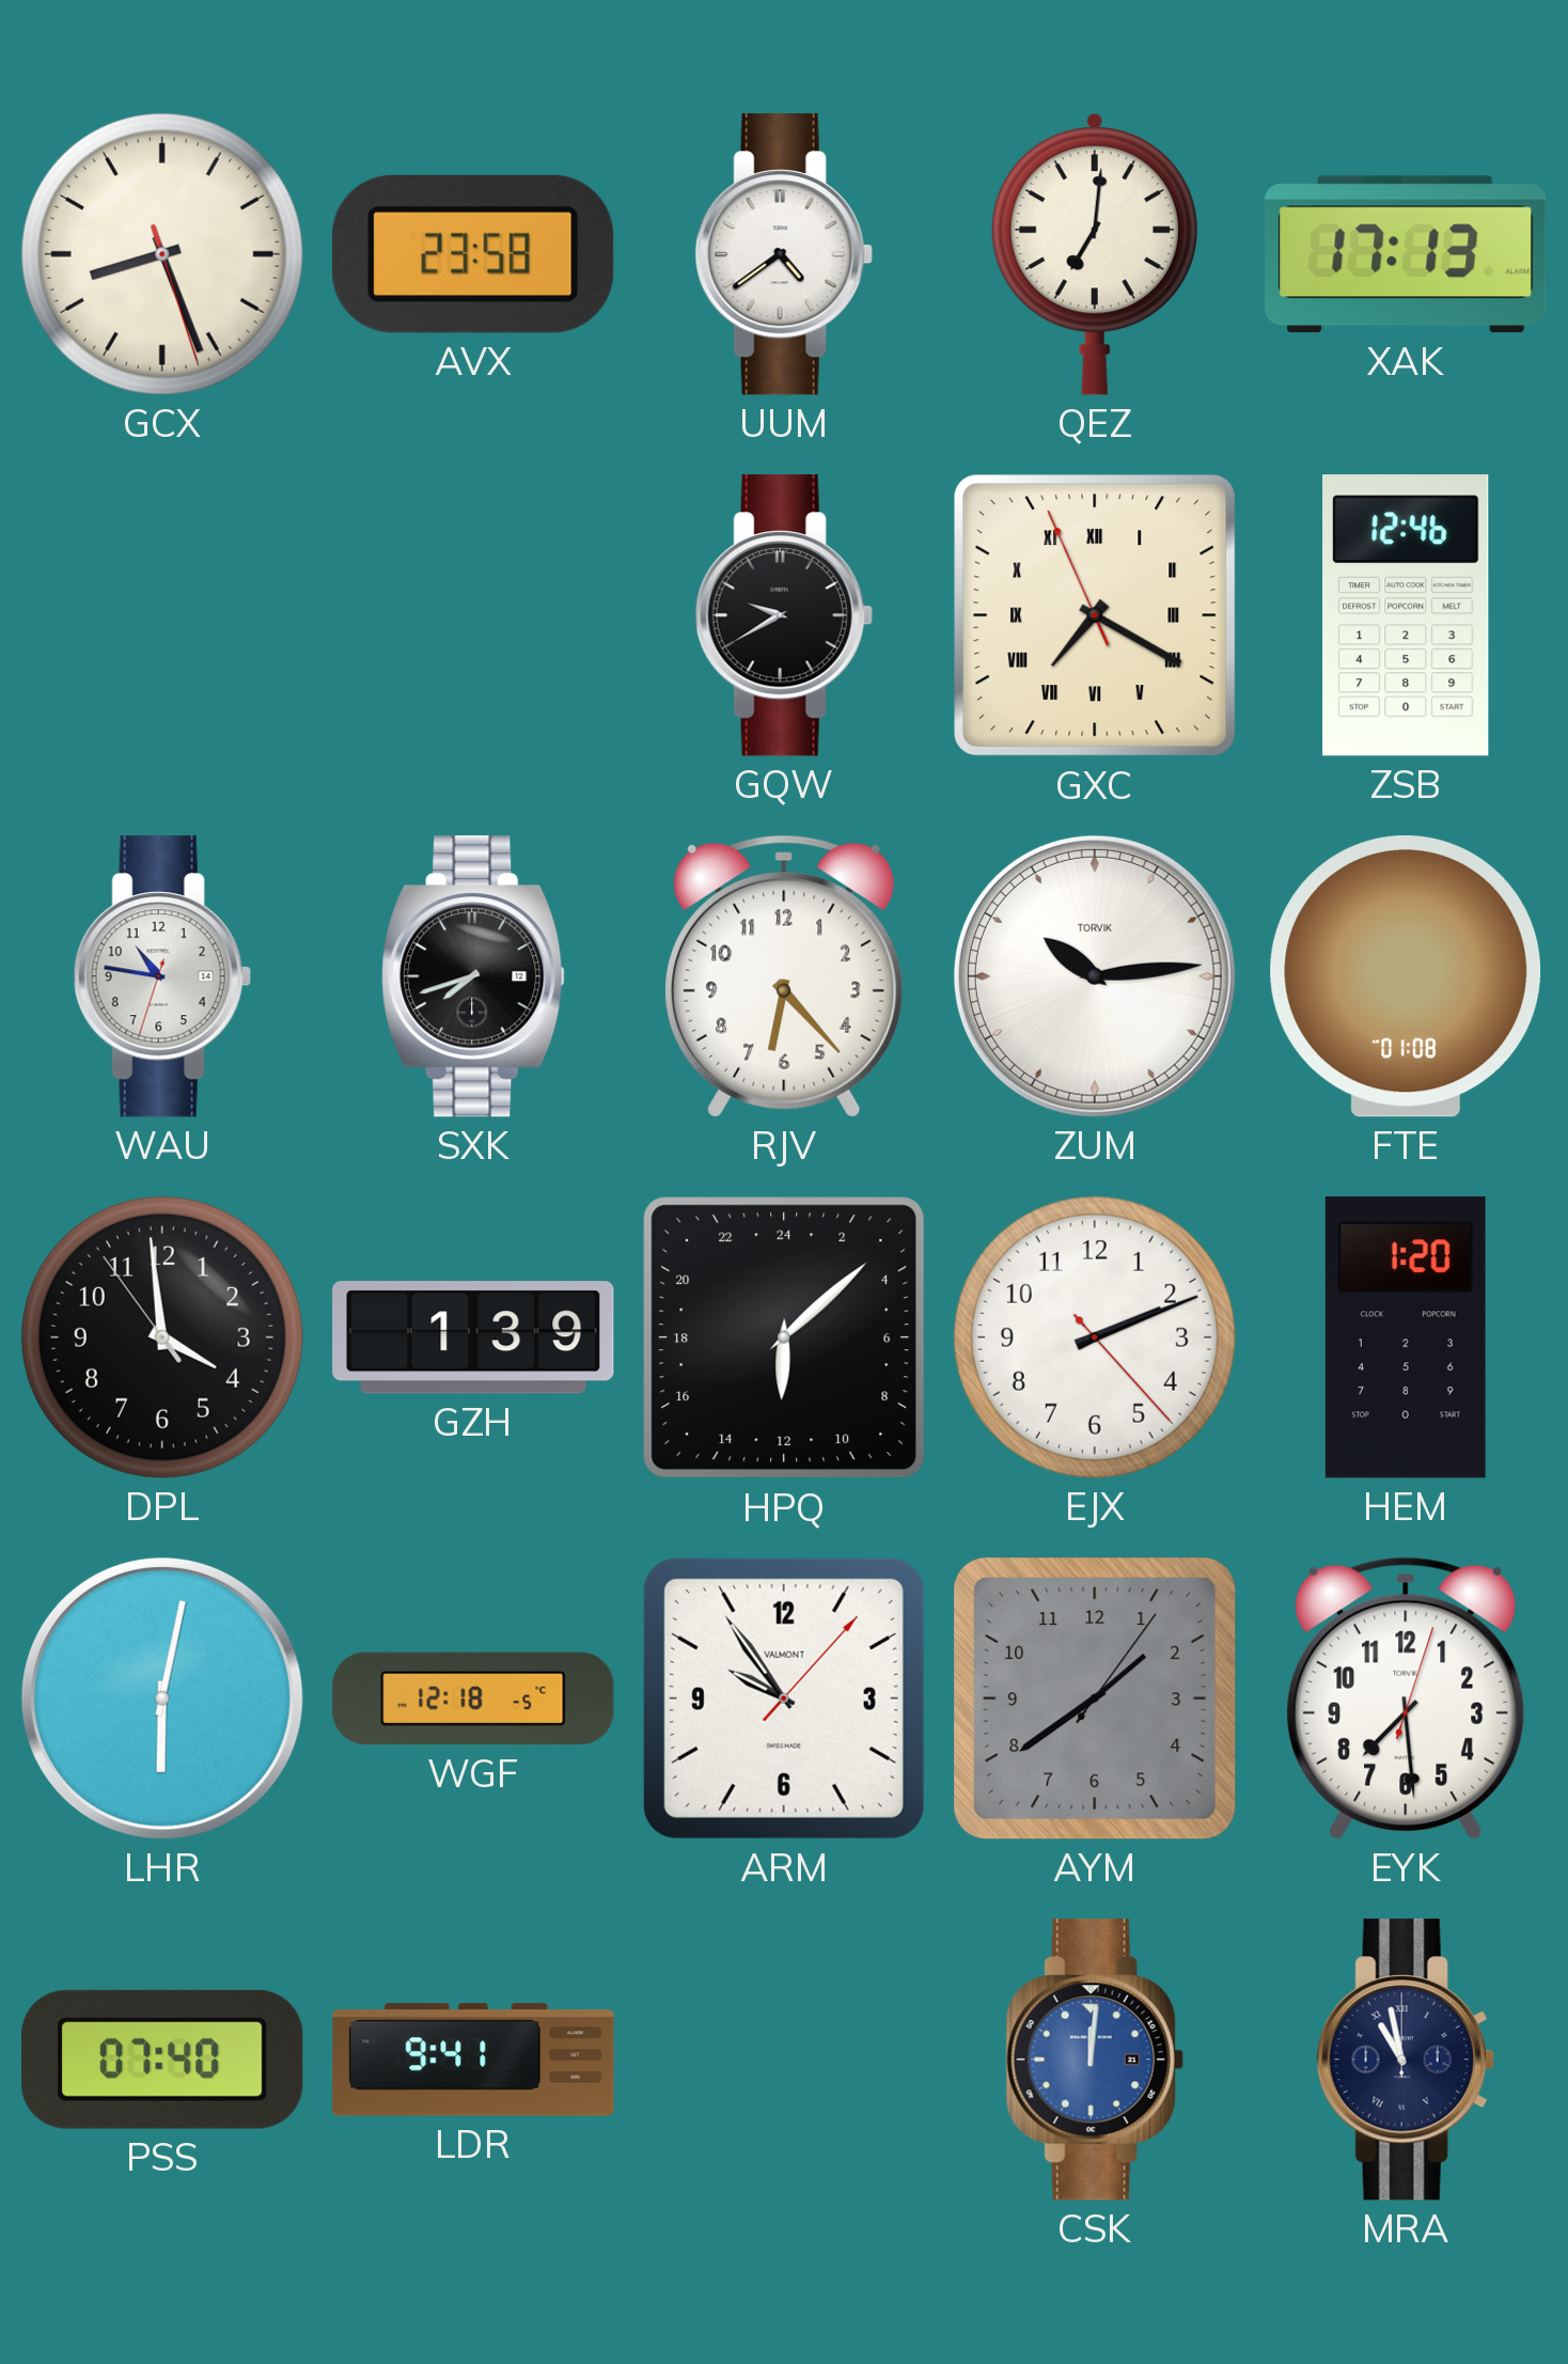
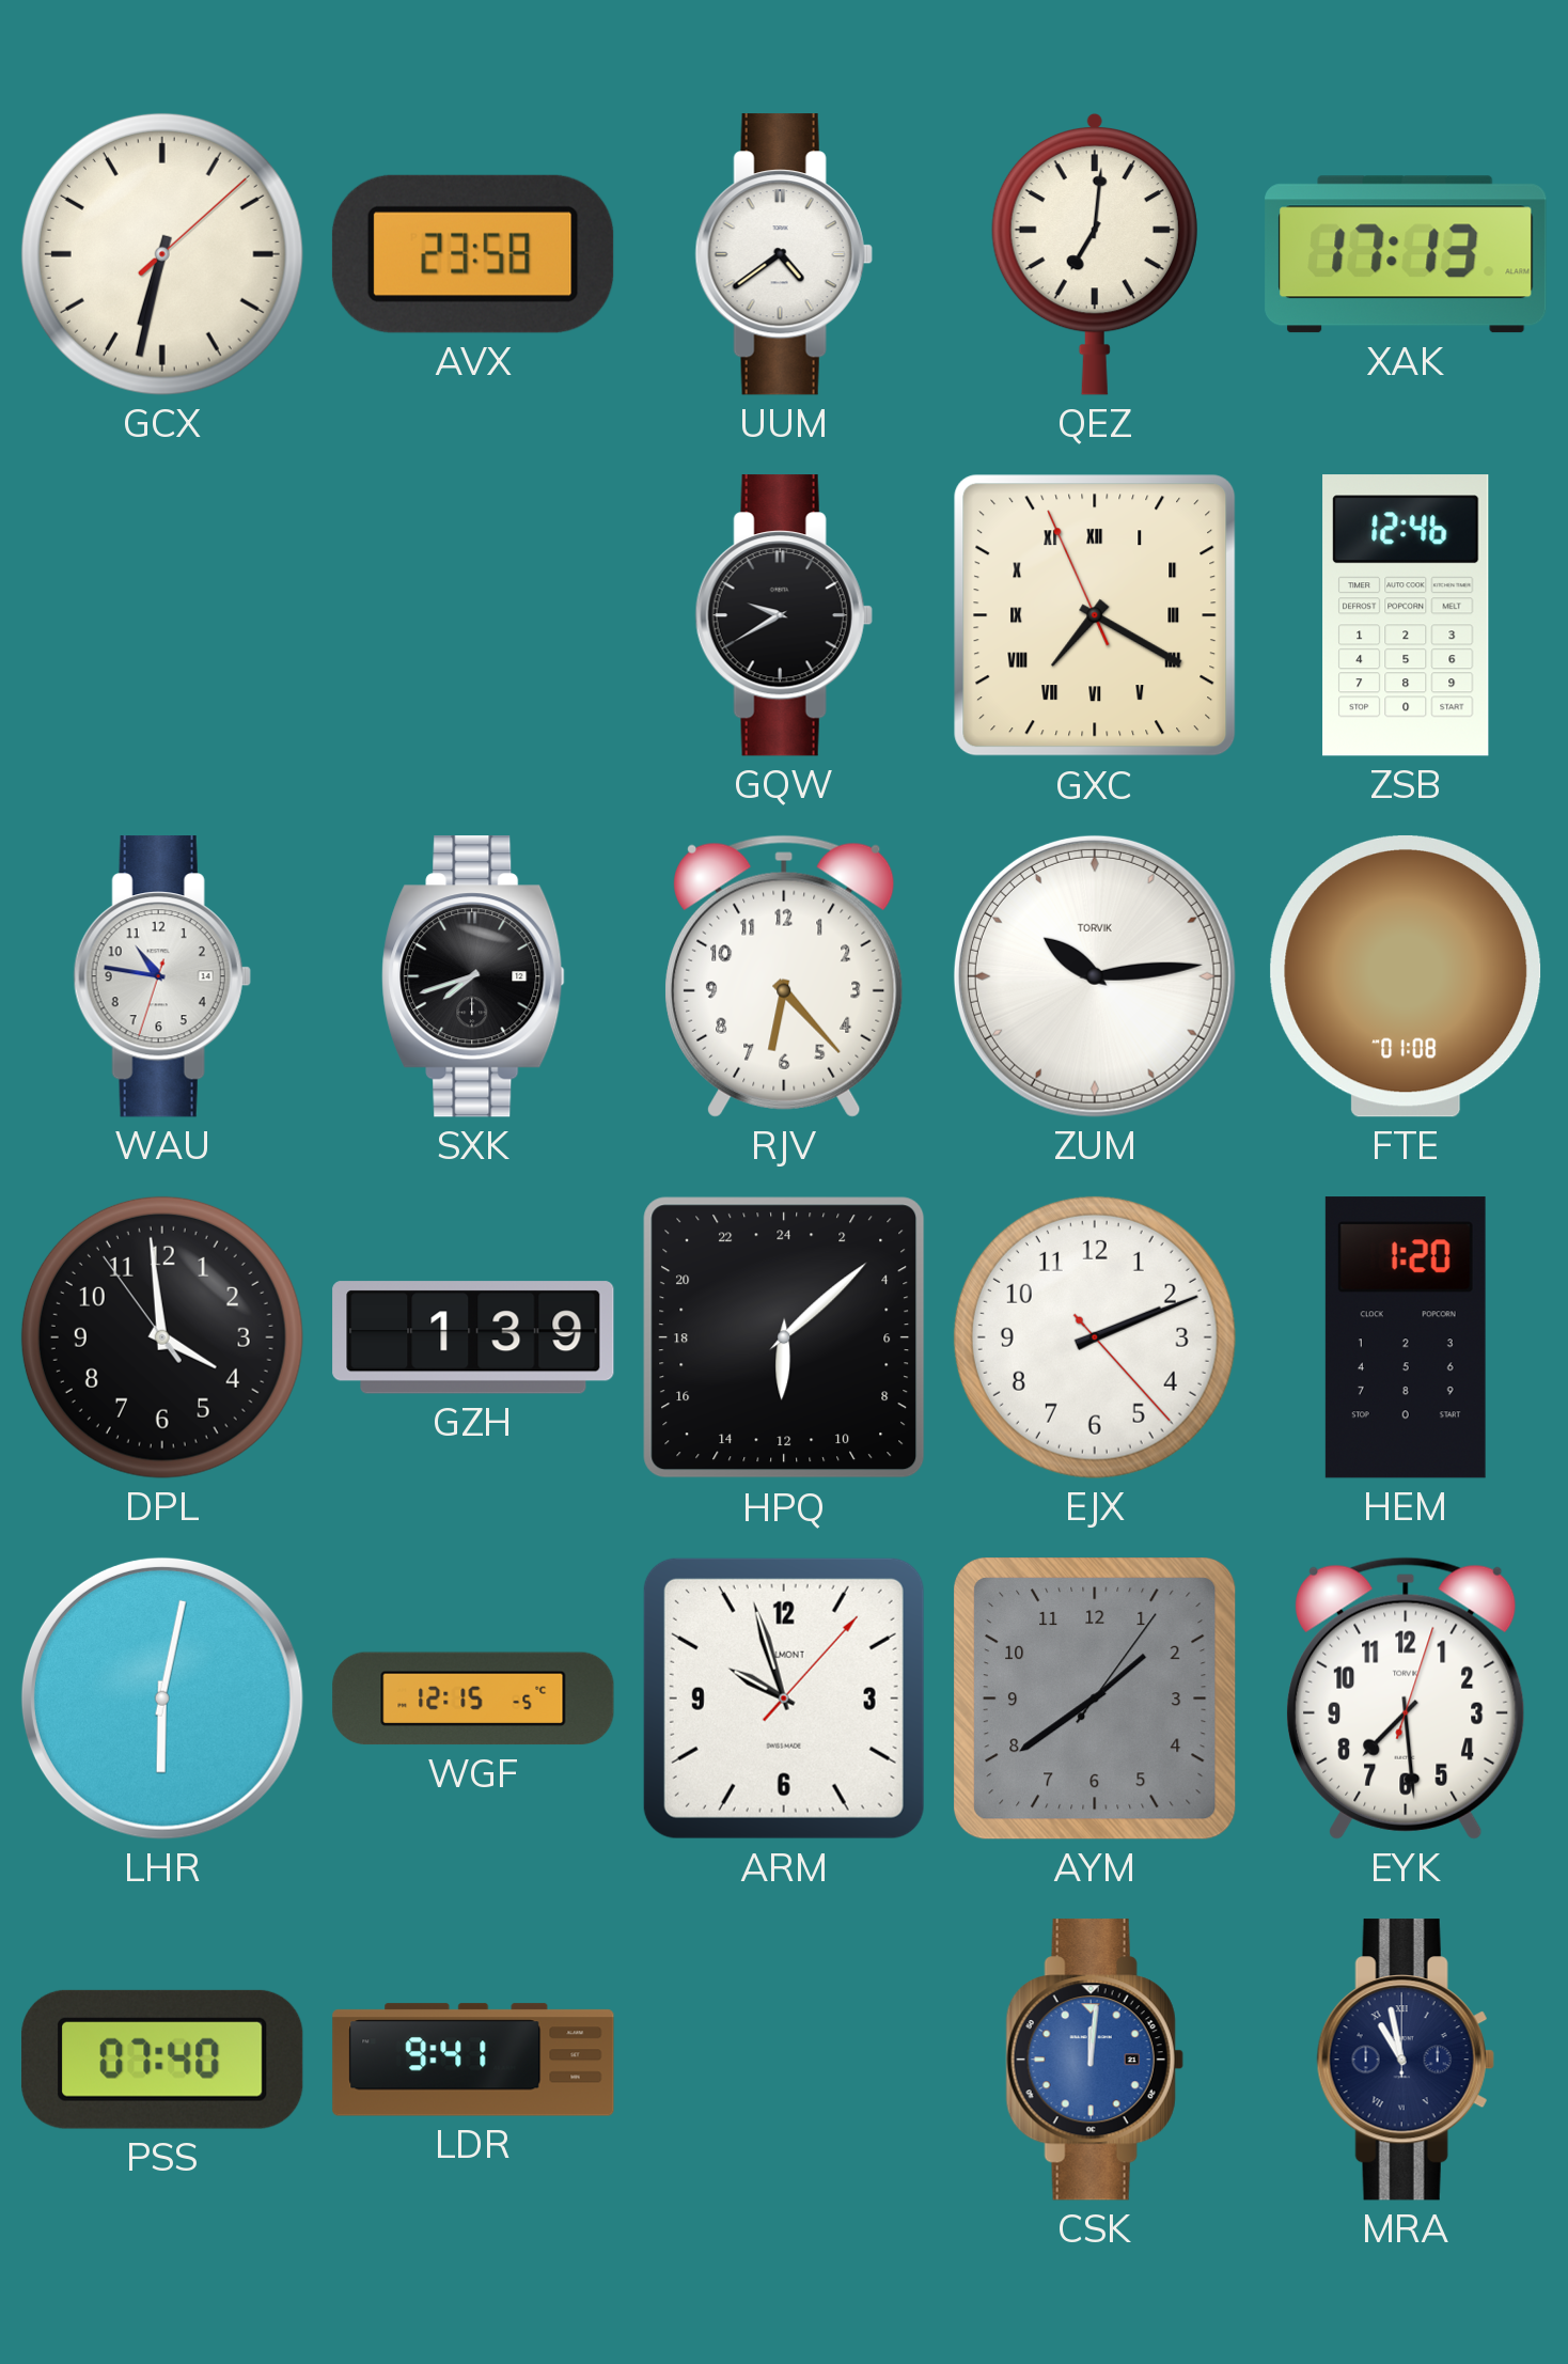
GCX: 8:26 -> 6:32 (162, 254)
WGF: 12:18 -> 12:15 (473, 1698)
ARM: 9:54 -> 9:57 (784, 1698)
